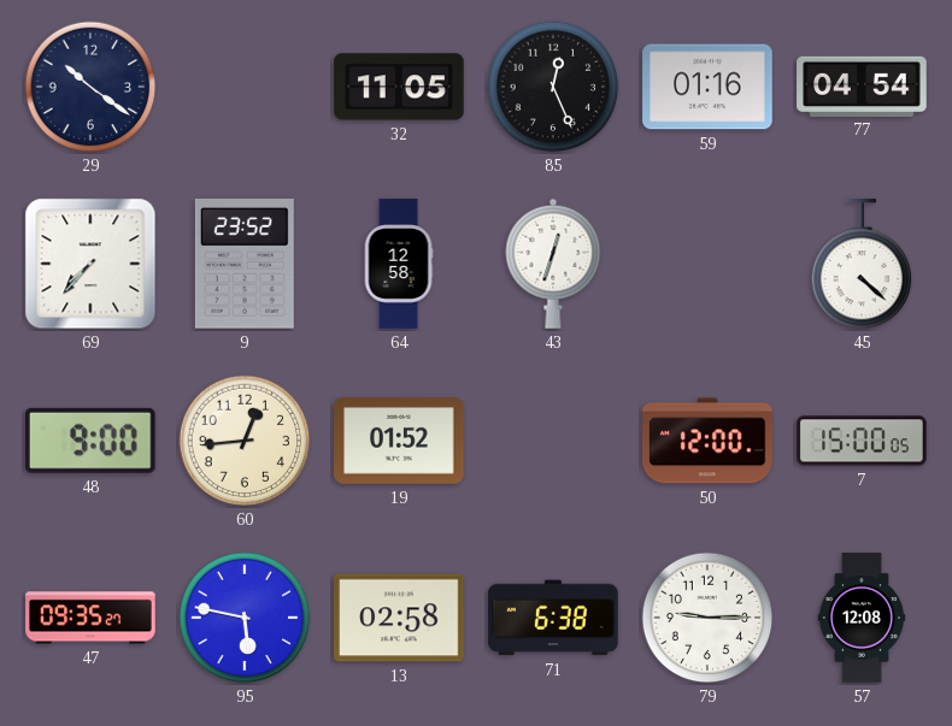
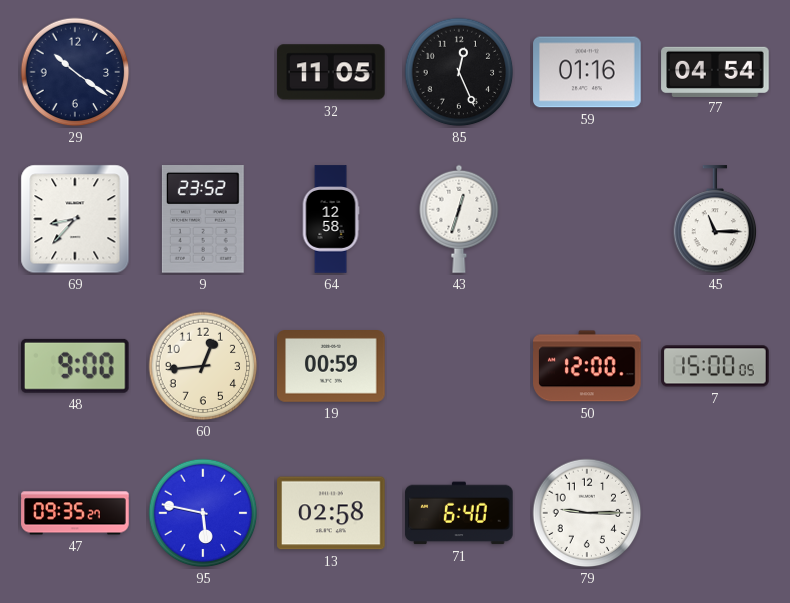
69: 7:37 -> 8:37 (75, 219)
45: 4:22 -> 11:15 (715, 220)
19: 01:52 -> 00:59 (331, 367)
71: 6:38 -> 6:40 (459, 513)
57: 12:08 -> none (862, 618)
